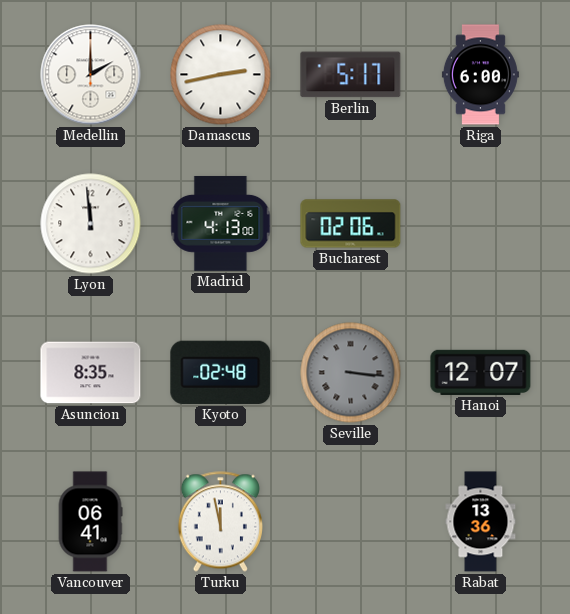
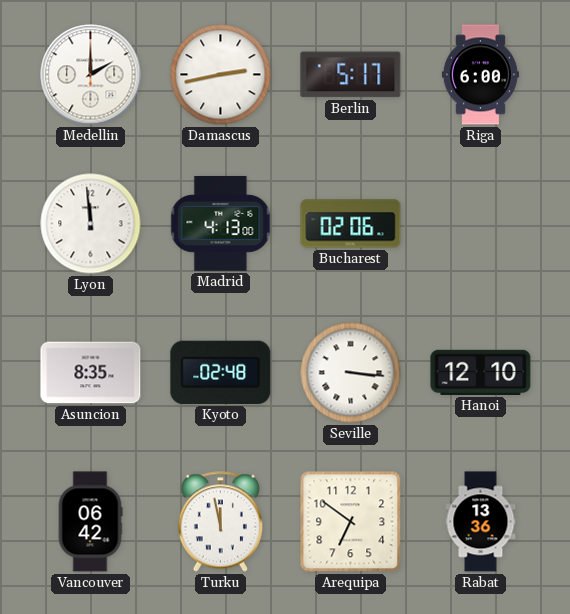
Seville dial: grey -> white (351, 373)
Hanoi: 12:07 -> 12:10 (481, 372)
Vancouver: 06:41 -> 06:42 (90, 522)
Arequipa: none -> 6:51 (351, 522)
